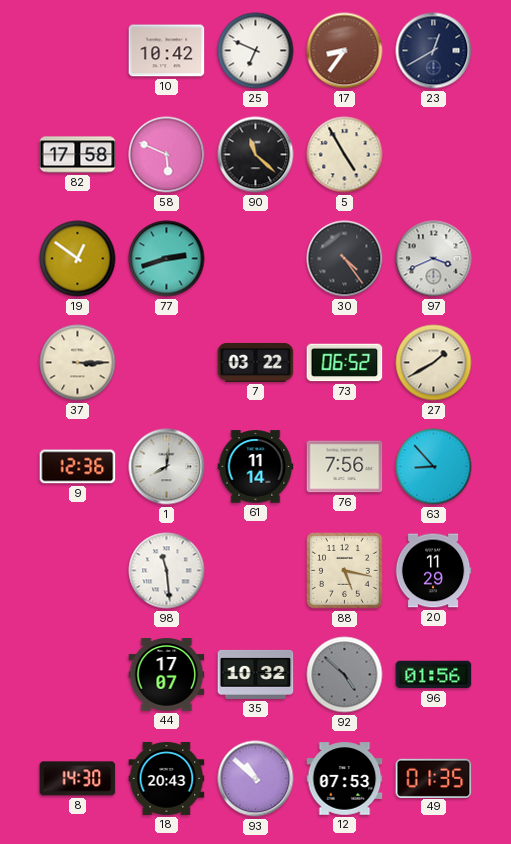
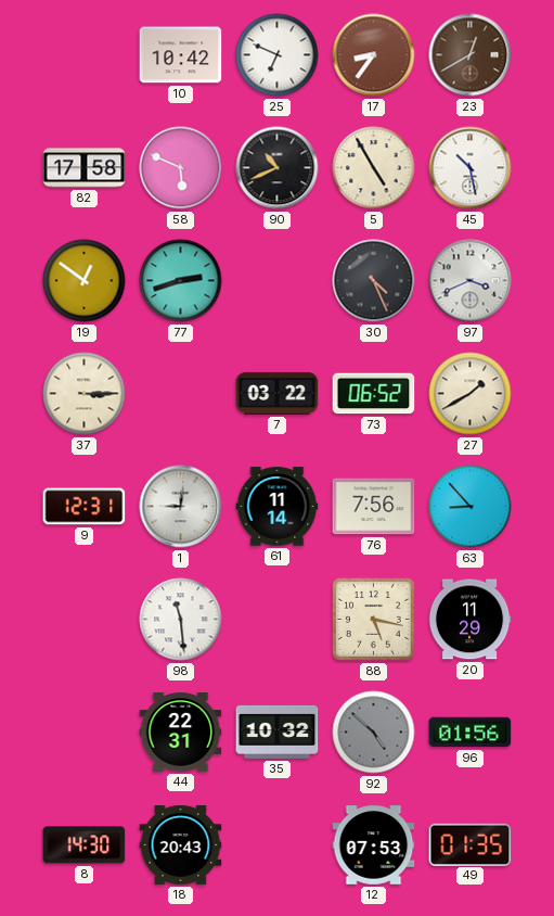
23 dial: navy -> brown (471, 55)
90: 11:22 -> 10:41 (278, 168)
45: none -> 10:28 (471, 168)
30: 4:24 -> 4:26 (374, 281)
9: 12:36 -> 12:31 (85, 507)
1: 8:01 -> 9:01 (181, 507)
44: 17:07 -> 22:31 (181, 733)
93: 10:52 -> none (256, 779)
